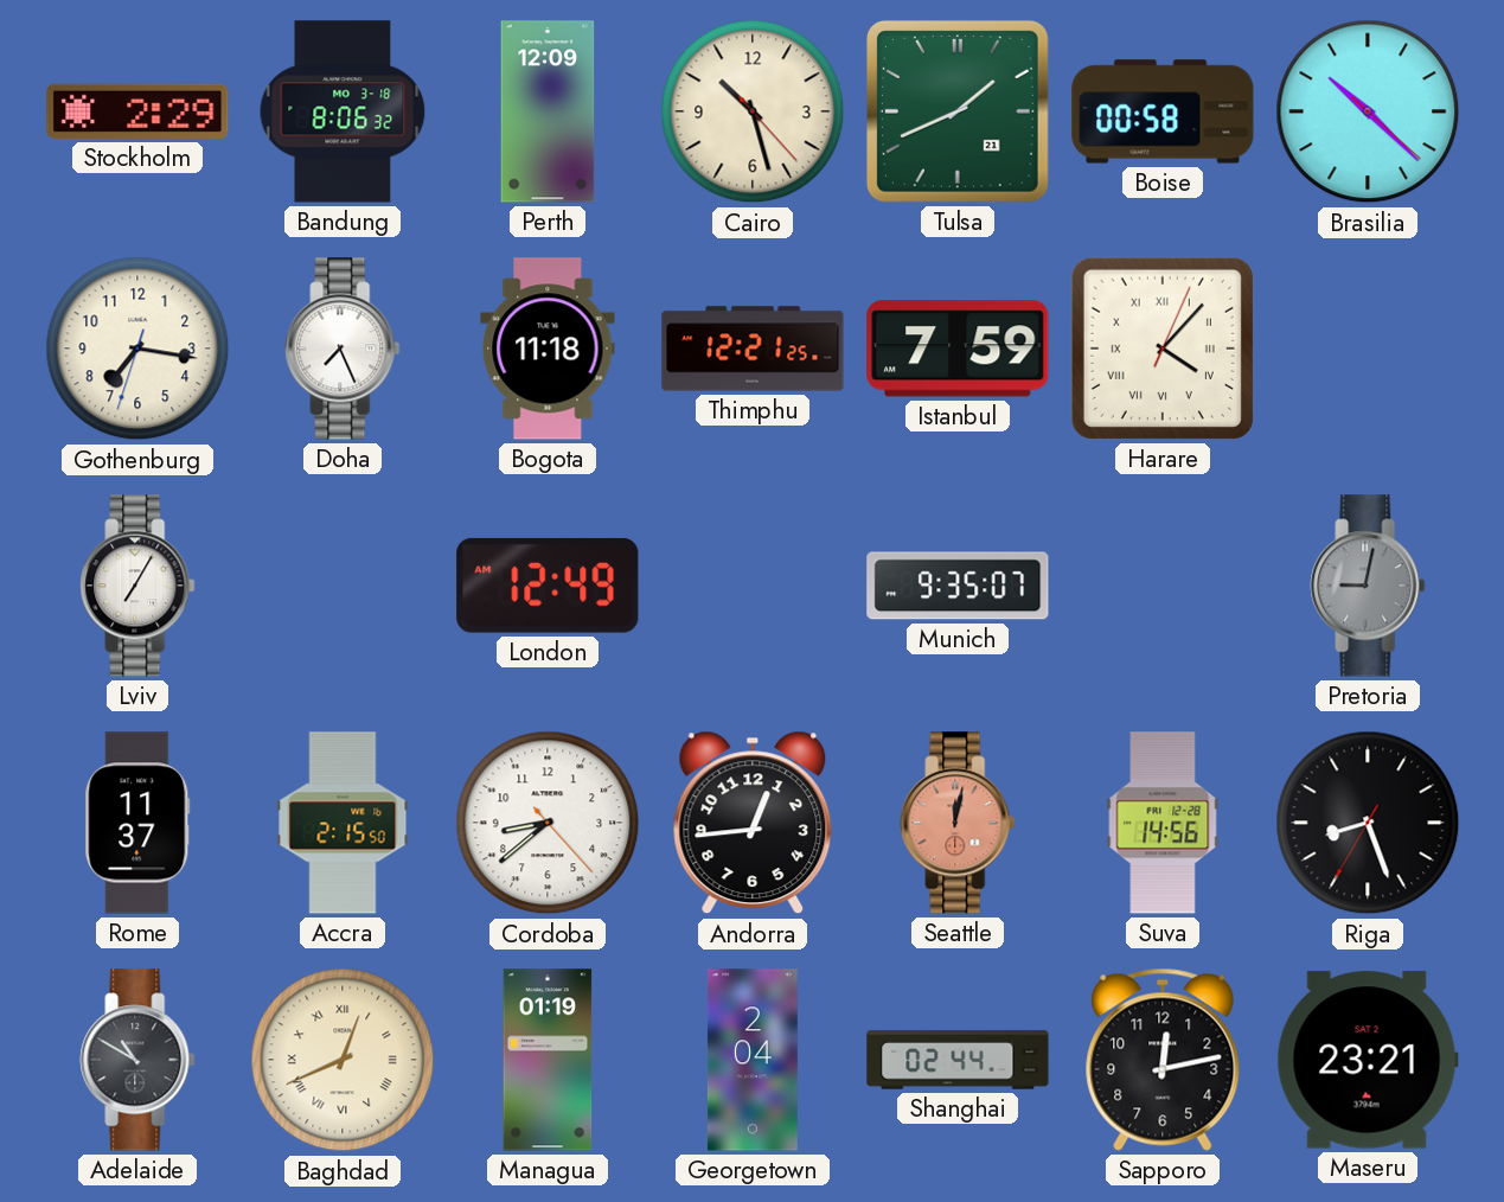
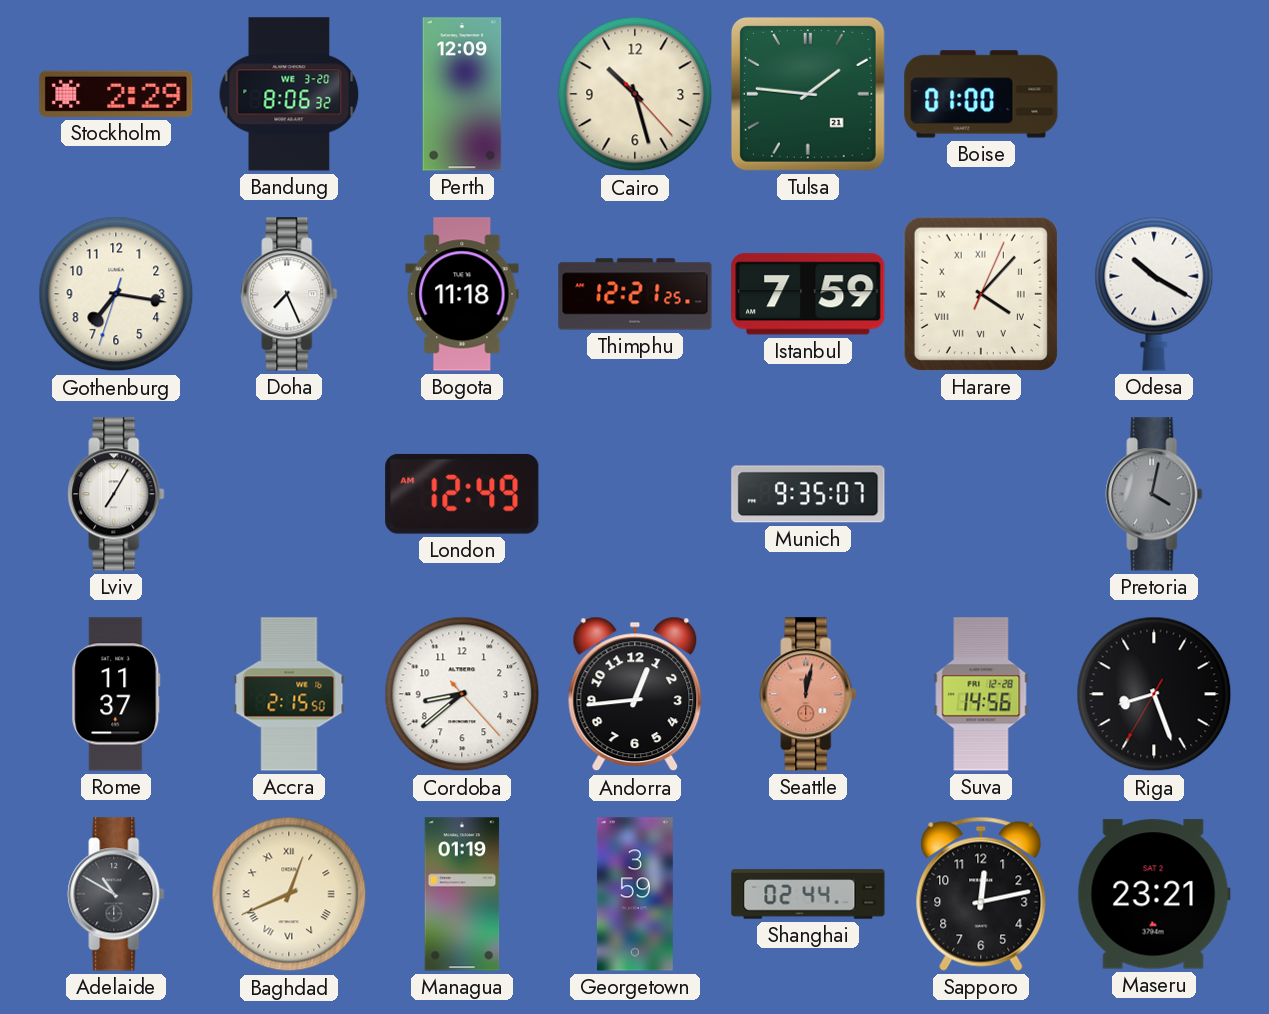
Bandung date: MO 3-18 -> WE 3-20 (289, 94)
Tulsa: 1:41 -> 1:46 (808, 94)
Boise: 00:58 -> 01:00 (981, 94)
Brasilia: 10:22 -> none (1368, 111)
Odesa: none -> 10:20 (1154, 294)
Pretoria: 9:02 -> 4:02 (1154, 494)
Georgetown: 2:04 -> 3:59 (635, 894)
